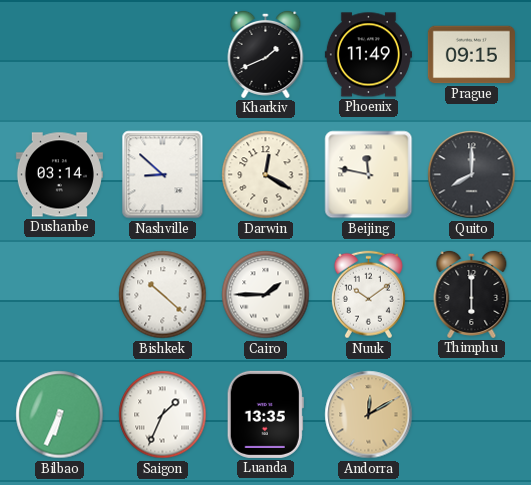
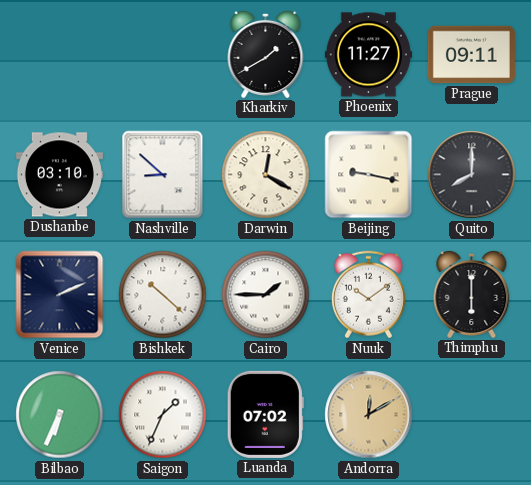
Kharkiv: 1:41 -> 1:40 (266, 54)
Phoenix: 11:49 -> 11:27 (368, 55)
Prague: 09:15 -> 09:11 (471, 55)
Dushanbe: 03:14 -> 03:10 (59, 175)
Beijing: 11:47 -> 9:17 (369, 175)
Venice: none -> 2:11 (60, 295)
Luanda: 13:35 -> 07:02 (265, 414)
